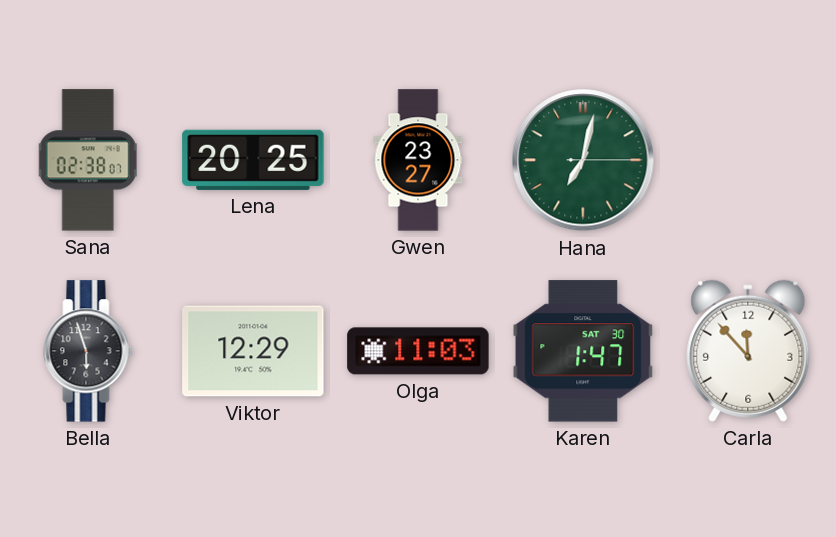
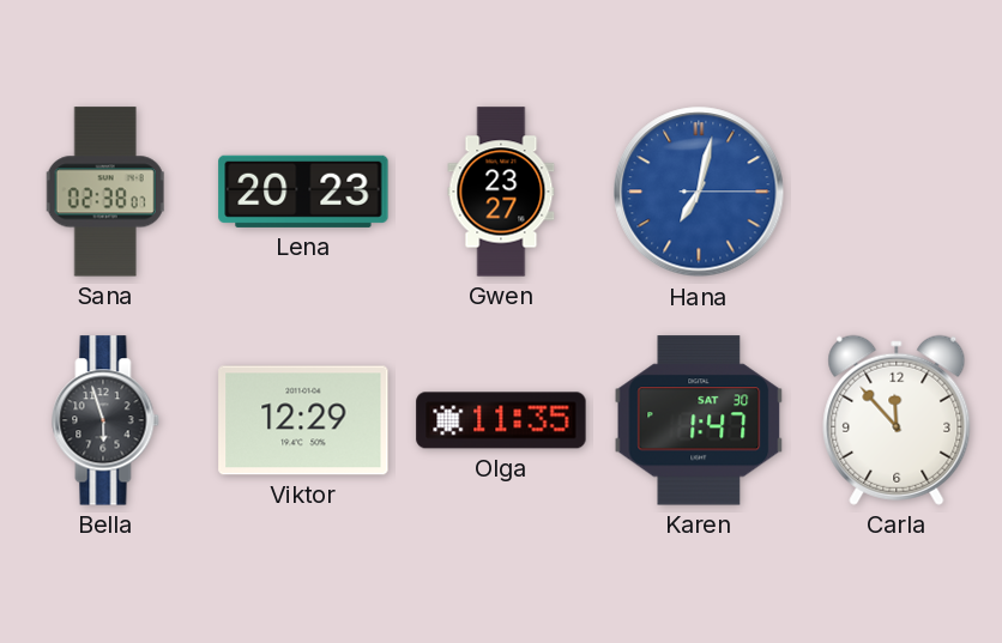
Lena: 20:25 -> 20:23 (303, 192)
Hana dial: green -> blue (699, 192)
Olga: 11:03 -> 11:35 (501, 420)
